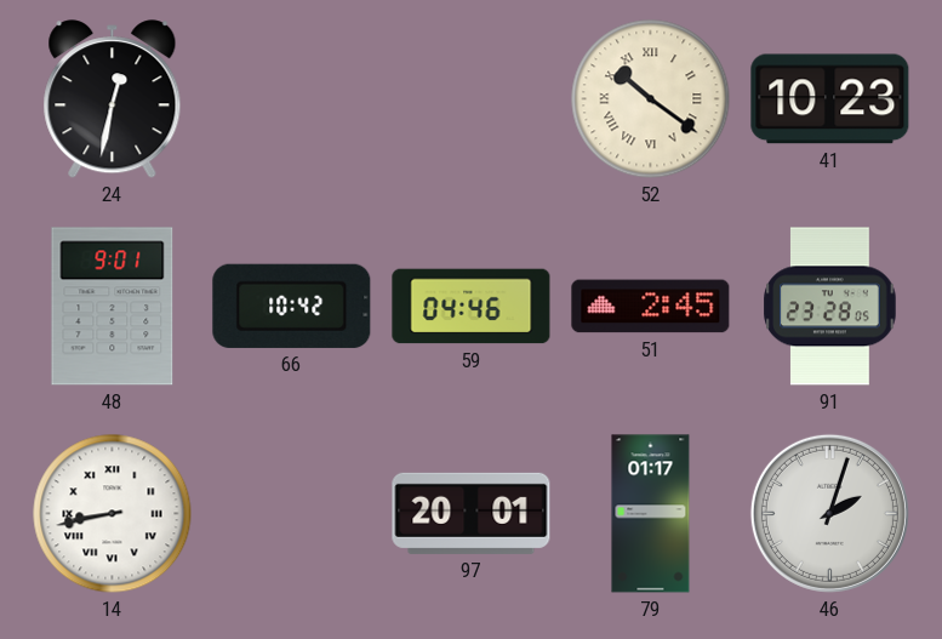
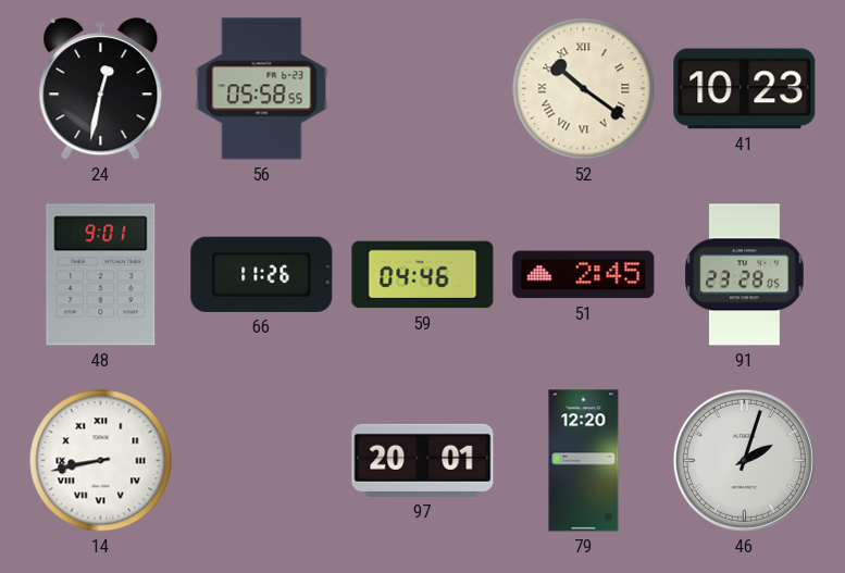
56: none -> 05:58 (262, 89)
66: 10:42 -> 11:26 (262, 274)
79: 01:17 -> 12:20 (584, 461)
